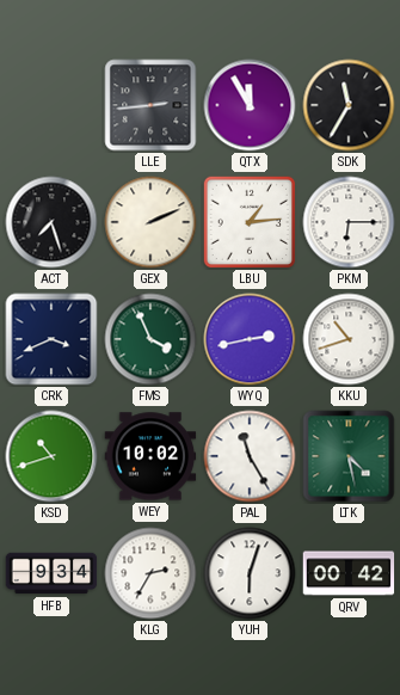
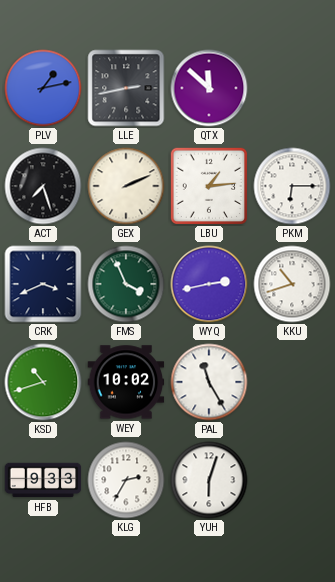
PLV: none -> 1:13 (43, 88)
LLE: 2:44 -> 2:43 (126, 88)
QTX: 11:55 -> 11:52 (209, 88)
SDK: 11:35 -> none (349, 105)
LTK: 4:28 -> none (349, 456)
HFB: 9:34 -> 9:33 (43, 480)
QRV: 00:42 -> none (349, 573)
